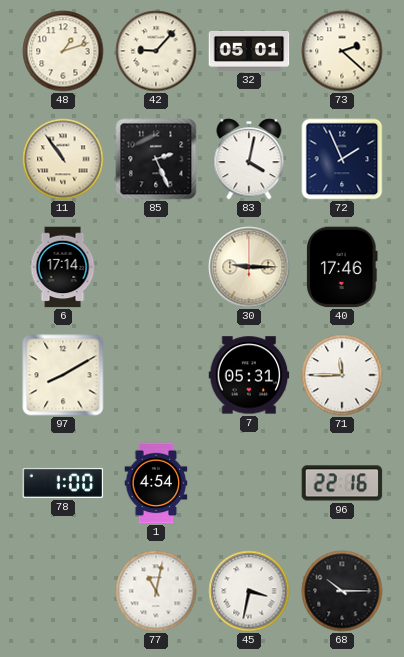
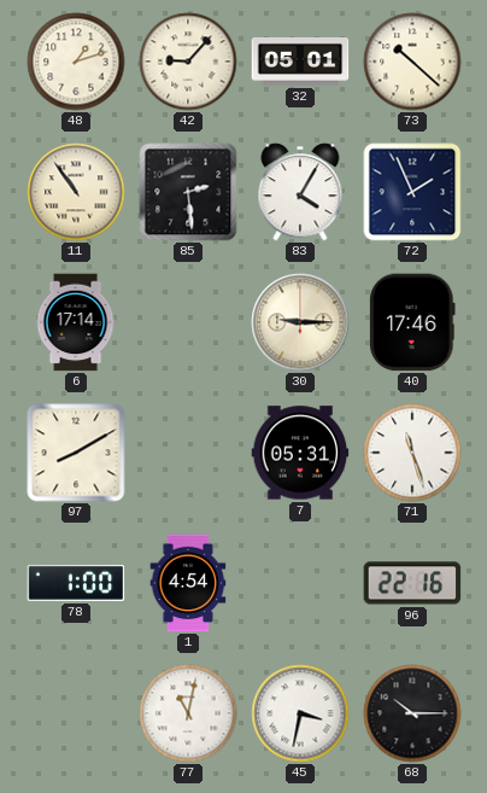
73: 2:22 -> 10:22 (412, 62)
85: 2:26 -> 2:29 (188, 192)
83: 4:02 -> 4:05 (300, 192)
71: 11:45 -> 11:27 (412, 453)
